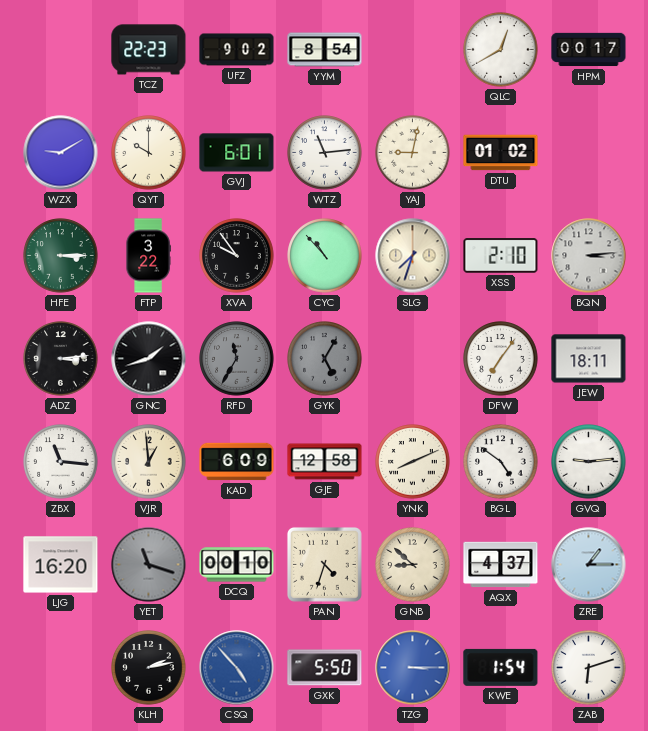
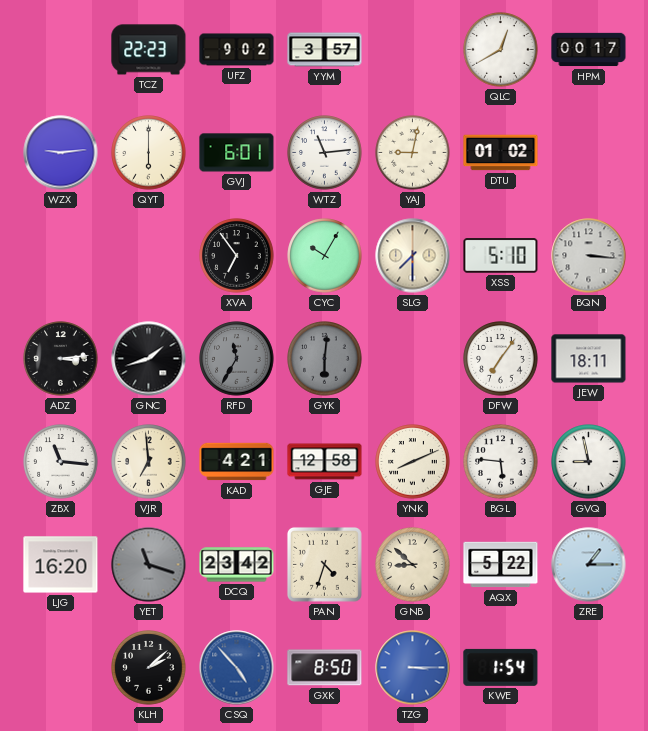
YYM: 8:54 -> 3:57 (325, 50)
WZX: 9:10 -> 9:14 (61, 153)
QYT: 10:00 -> 6:00 (149, 153)
HFE: 3:15 -> none (61, 256)
FTP: 3:22 -> none (148, 256)
XVA: 9:54 -> 6:54 (237, 256)
CYC: 10:53 -> 10:05 (325, 256)
SLG: 7:33 -> 7:30 (413, 256)
XSS: 2:10 -> 5:10 (501, 256)
BQN: 3:14 -> 3:16 (589, 256)
GYK: 5:05 -> 6:01 (325, 359)
VJR: 12:59 -> 6:59 (149, 462)
KAD: 6:09 -> 4:21 (237, 462)
BGL: 4:51 -> 5:46 (501, 462)
GVQ: 9:14 -> 8:58 (589, 462)
DCQ: 00:10 -> 23:42 (237, 565)
AQX: 4:37 -> 5:22 (501, 565)
KLH: 2:13 -> 2:08 (149, 668)
GXK: 5:50 -> 8:50 (325, 668)
ZAB: 6:12 -> none (589, 668)
